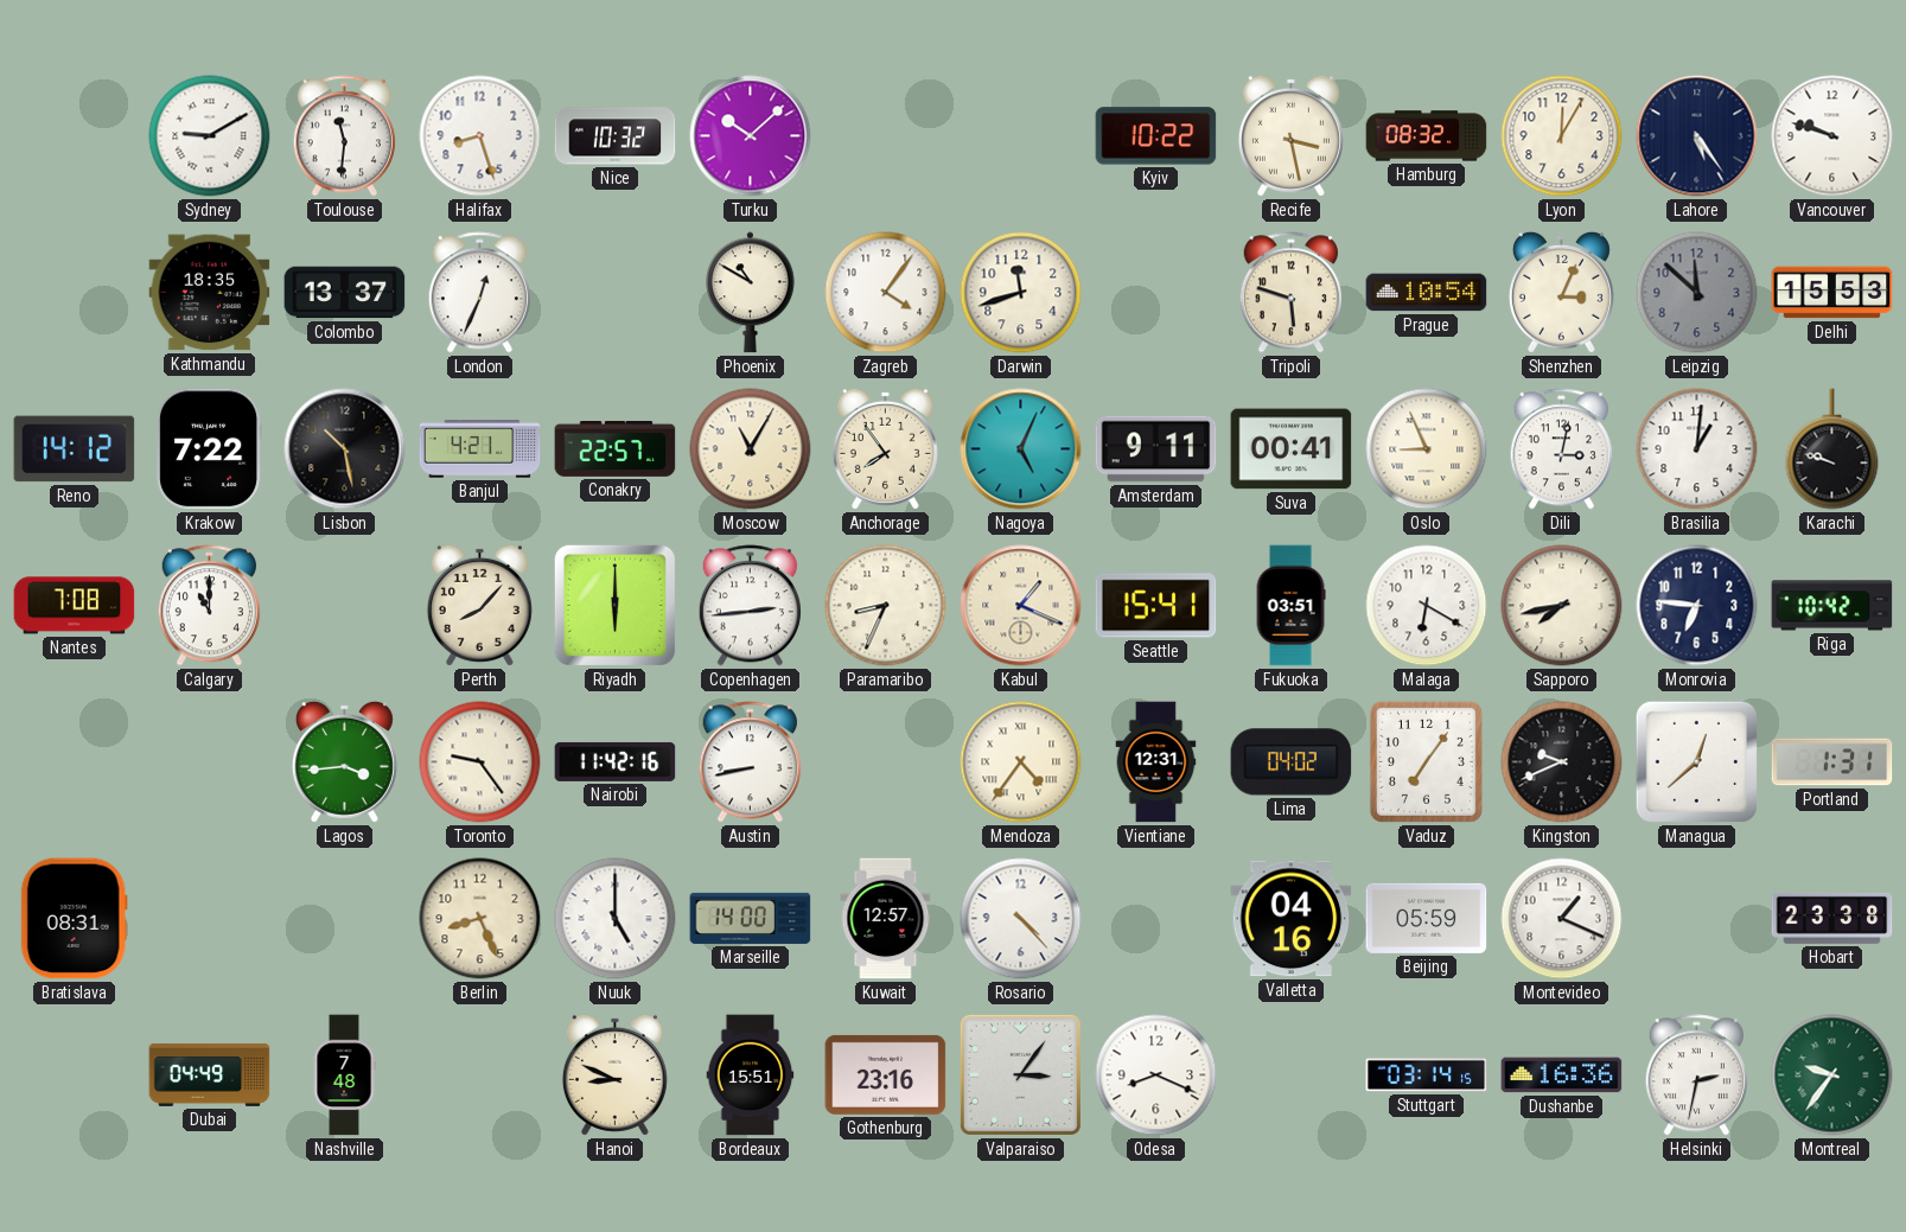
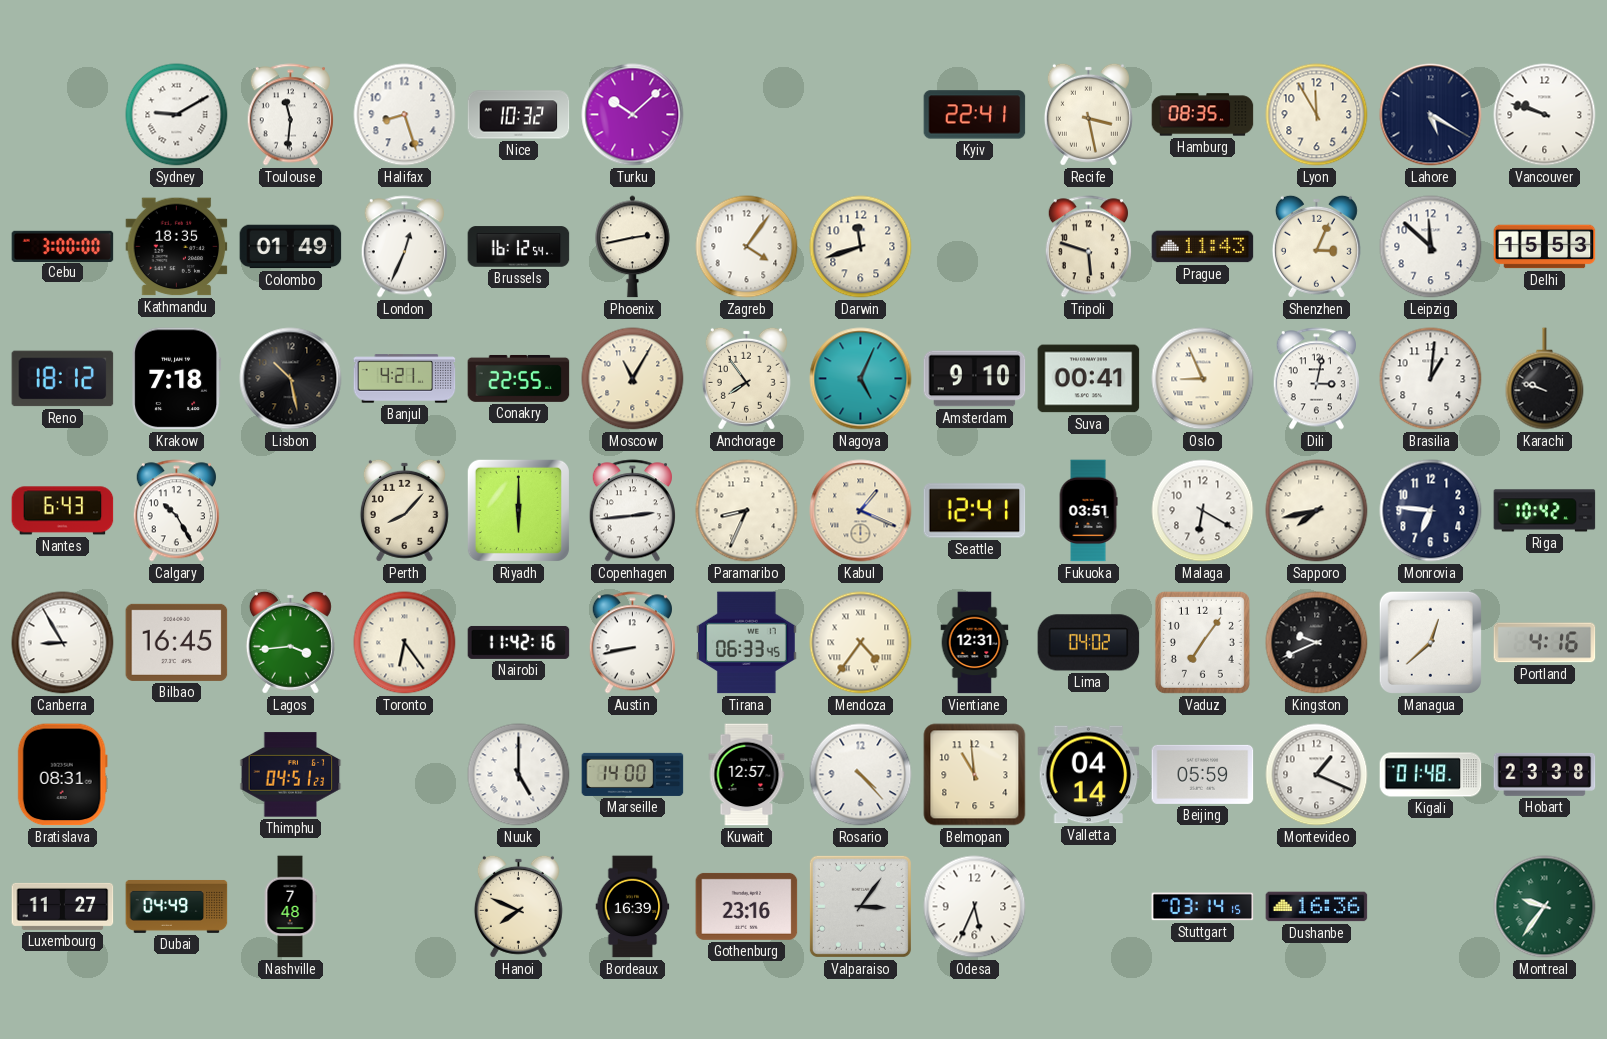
Kyiv: 10:22 -> 22:41 (975, 115)
Hamburg: 08:32 -> 08:35 (1203, 115)
Lyon: 12:05 -> 11:55 (1317, 115)
Lahore: 5:24 -> 5:20 (1431, 115)
Cebu: none -> 3:00 (63, 246)
Colombo: 13:37 -> 01:49 (291, 247)
Brussels: none -> 16:12 (519, 247)
Phoenix: 10:50 -> 2:43 (633, 247)
Prague: 10:54 -> 11:43 (1203, 247)
Leipzig dial: grey -> white (1431, 247)
Reno: 14:12 -> 18:12 (63, 379)
Krakow: 7:22 -> 7:18 (177, 379)
Conakry: 22:57 -> 22:55 (519, 378)
Amsterdam: 9:11 -> 9:10 (975, 379)
Nantes: 7:08 -> 6:43 (63, 511)
Calgary: 11:00 -> 10:25 (176, 511)
Seattle: 15:41 -> 12:41 (975, 511)
Canberra: none -> 8:55 (63, 643)
Bilbao: none -> 16:45 (177, 642)
Toronto: 9:24 -> 6:24 (405, 643)
Tirana: none -> 06:33 (747, 643)
Portland: 1:31 -> 4:16 (1545, 643)
Thimphu: none -> 04:51 (291, 775)
Berlin: 8:26 -> none (480, 919)
Belmopan: none -> 10:59 (975, 775)
Valletta: 04:16 -> 04:14 (1089, 775)
Kigali: none -> 01:48 (1431, 775)
Luxembourg: none -> 11:27 (63, 906)
Hanoi: 8:49 -> 7:49 (518, 906)
Bordeaux: 15:51 -> 16:39 (633, 907)
Odesa: 8:19 -> 5:34 (975, 907)
Helsinki: 2:32 -> none (1696, 1075)
